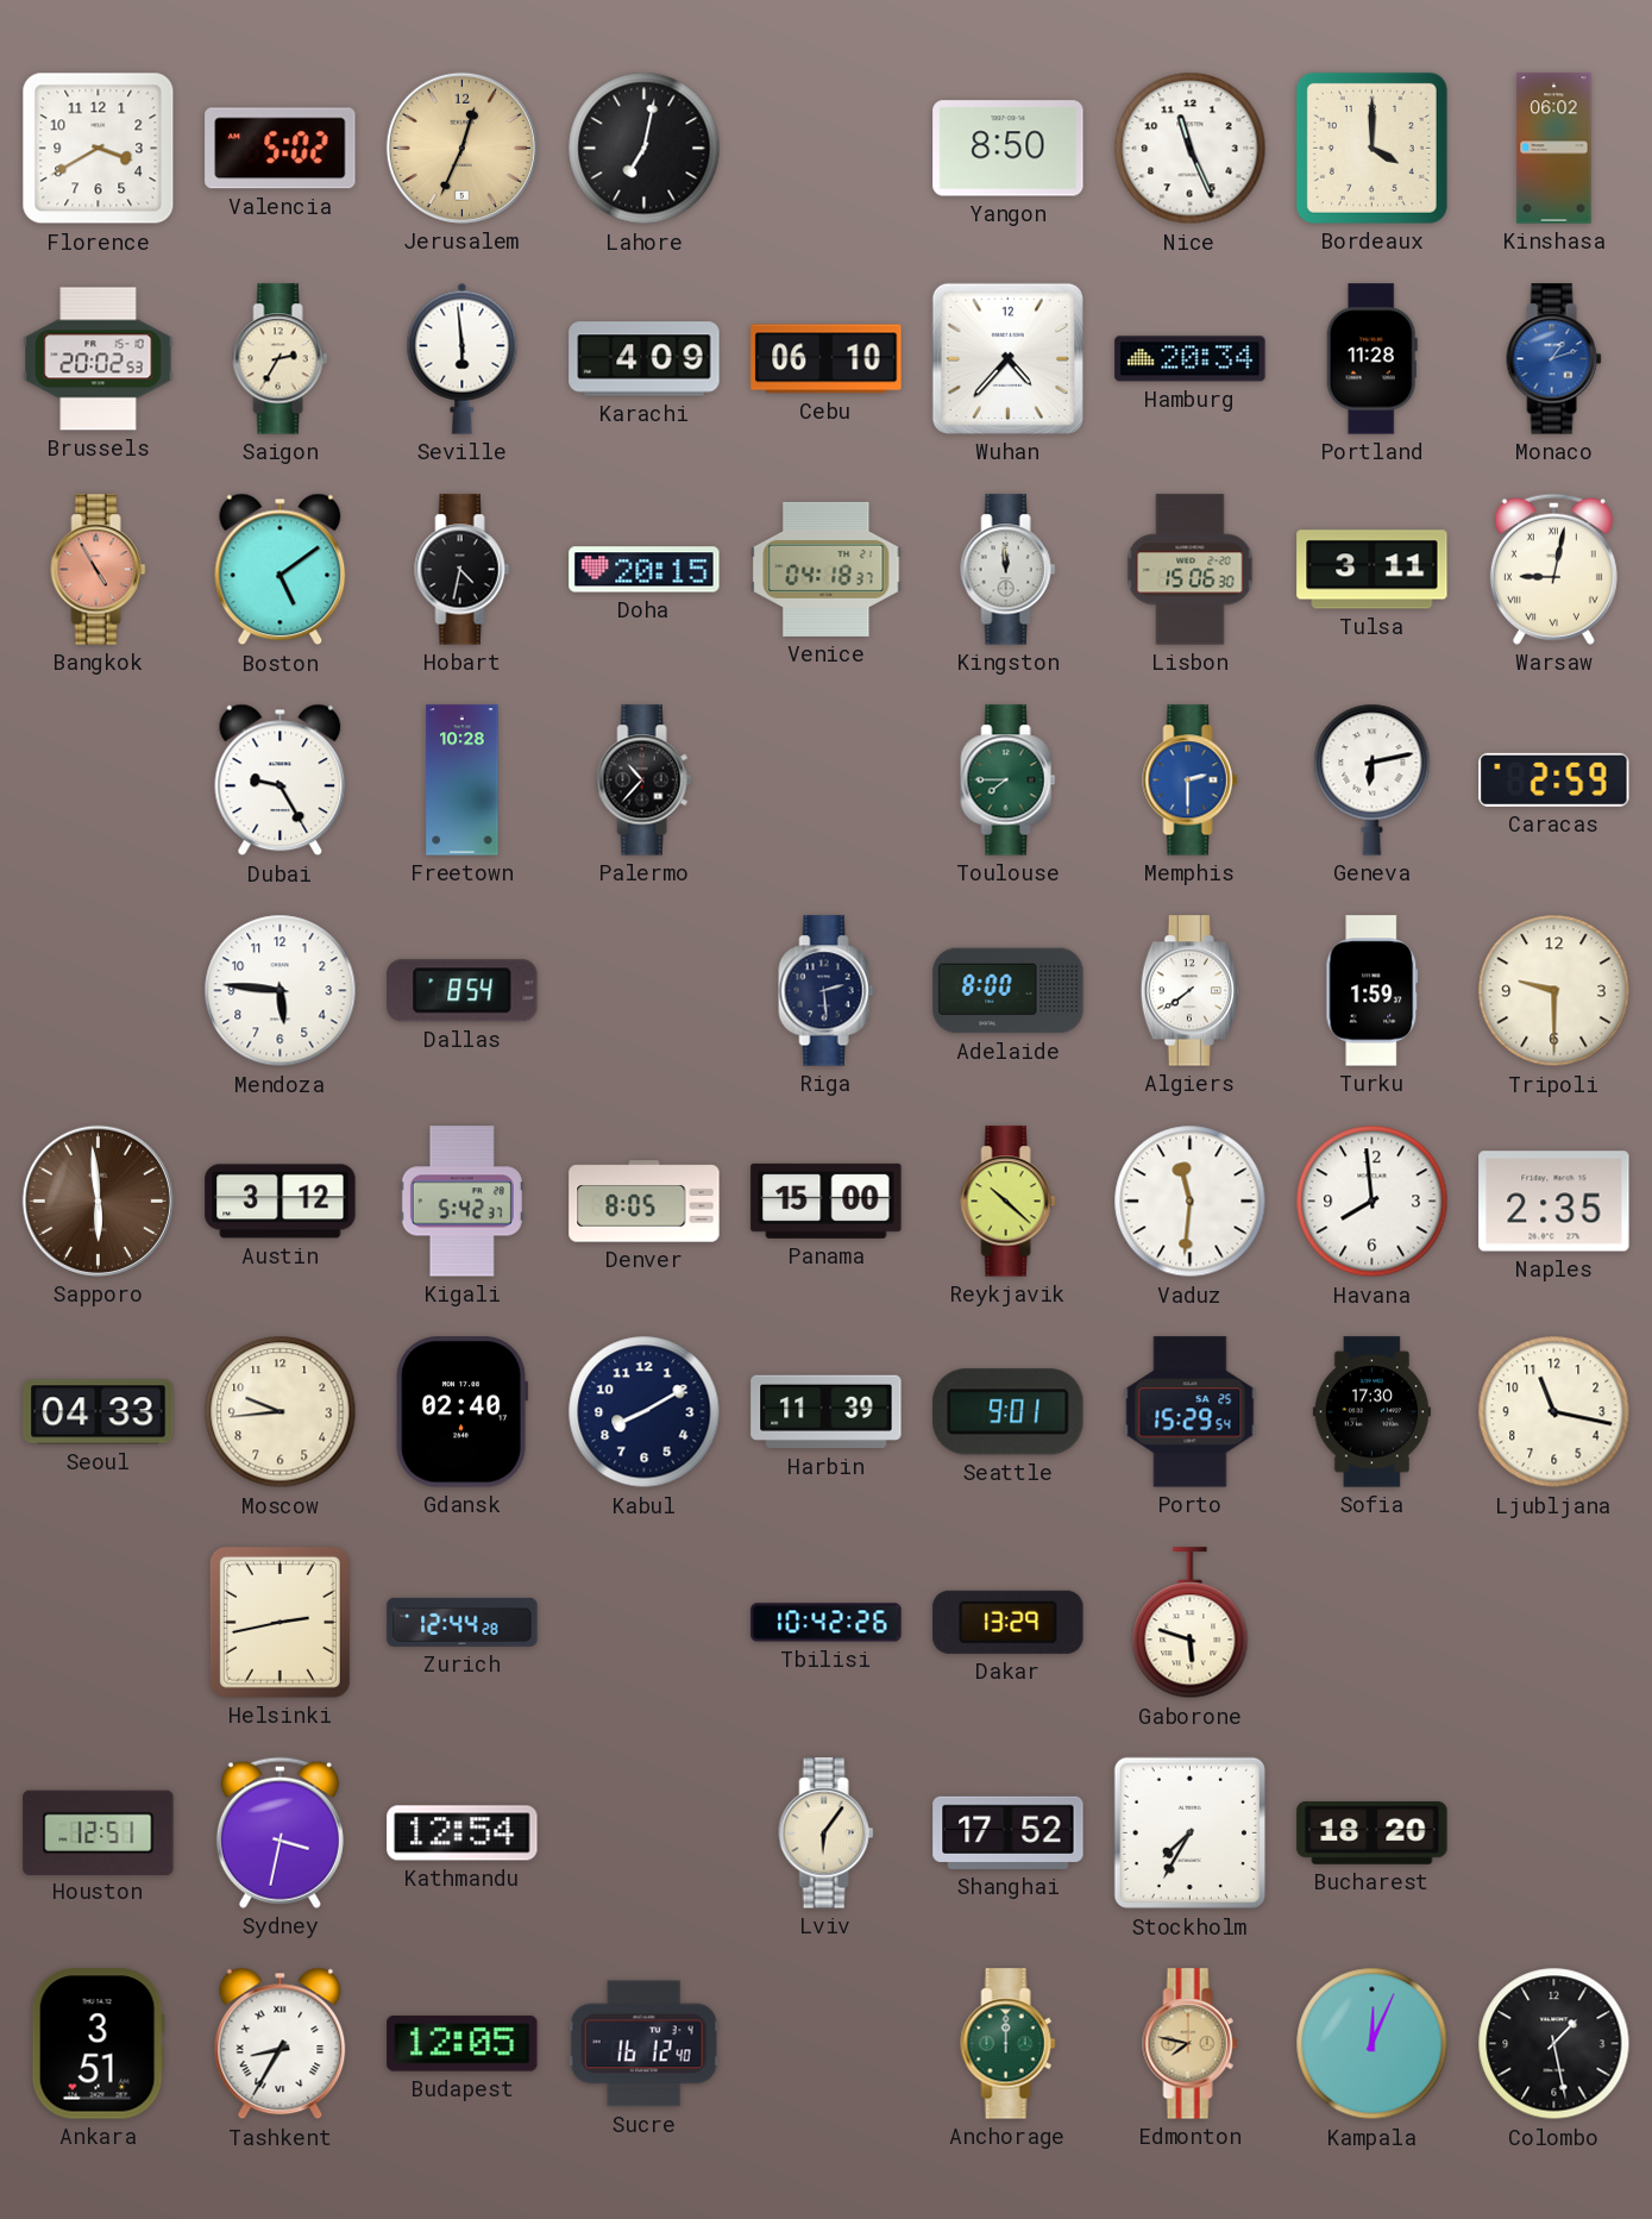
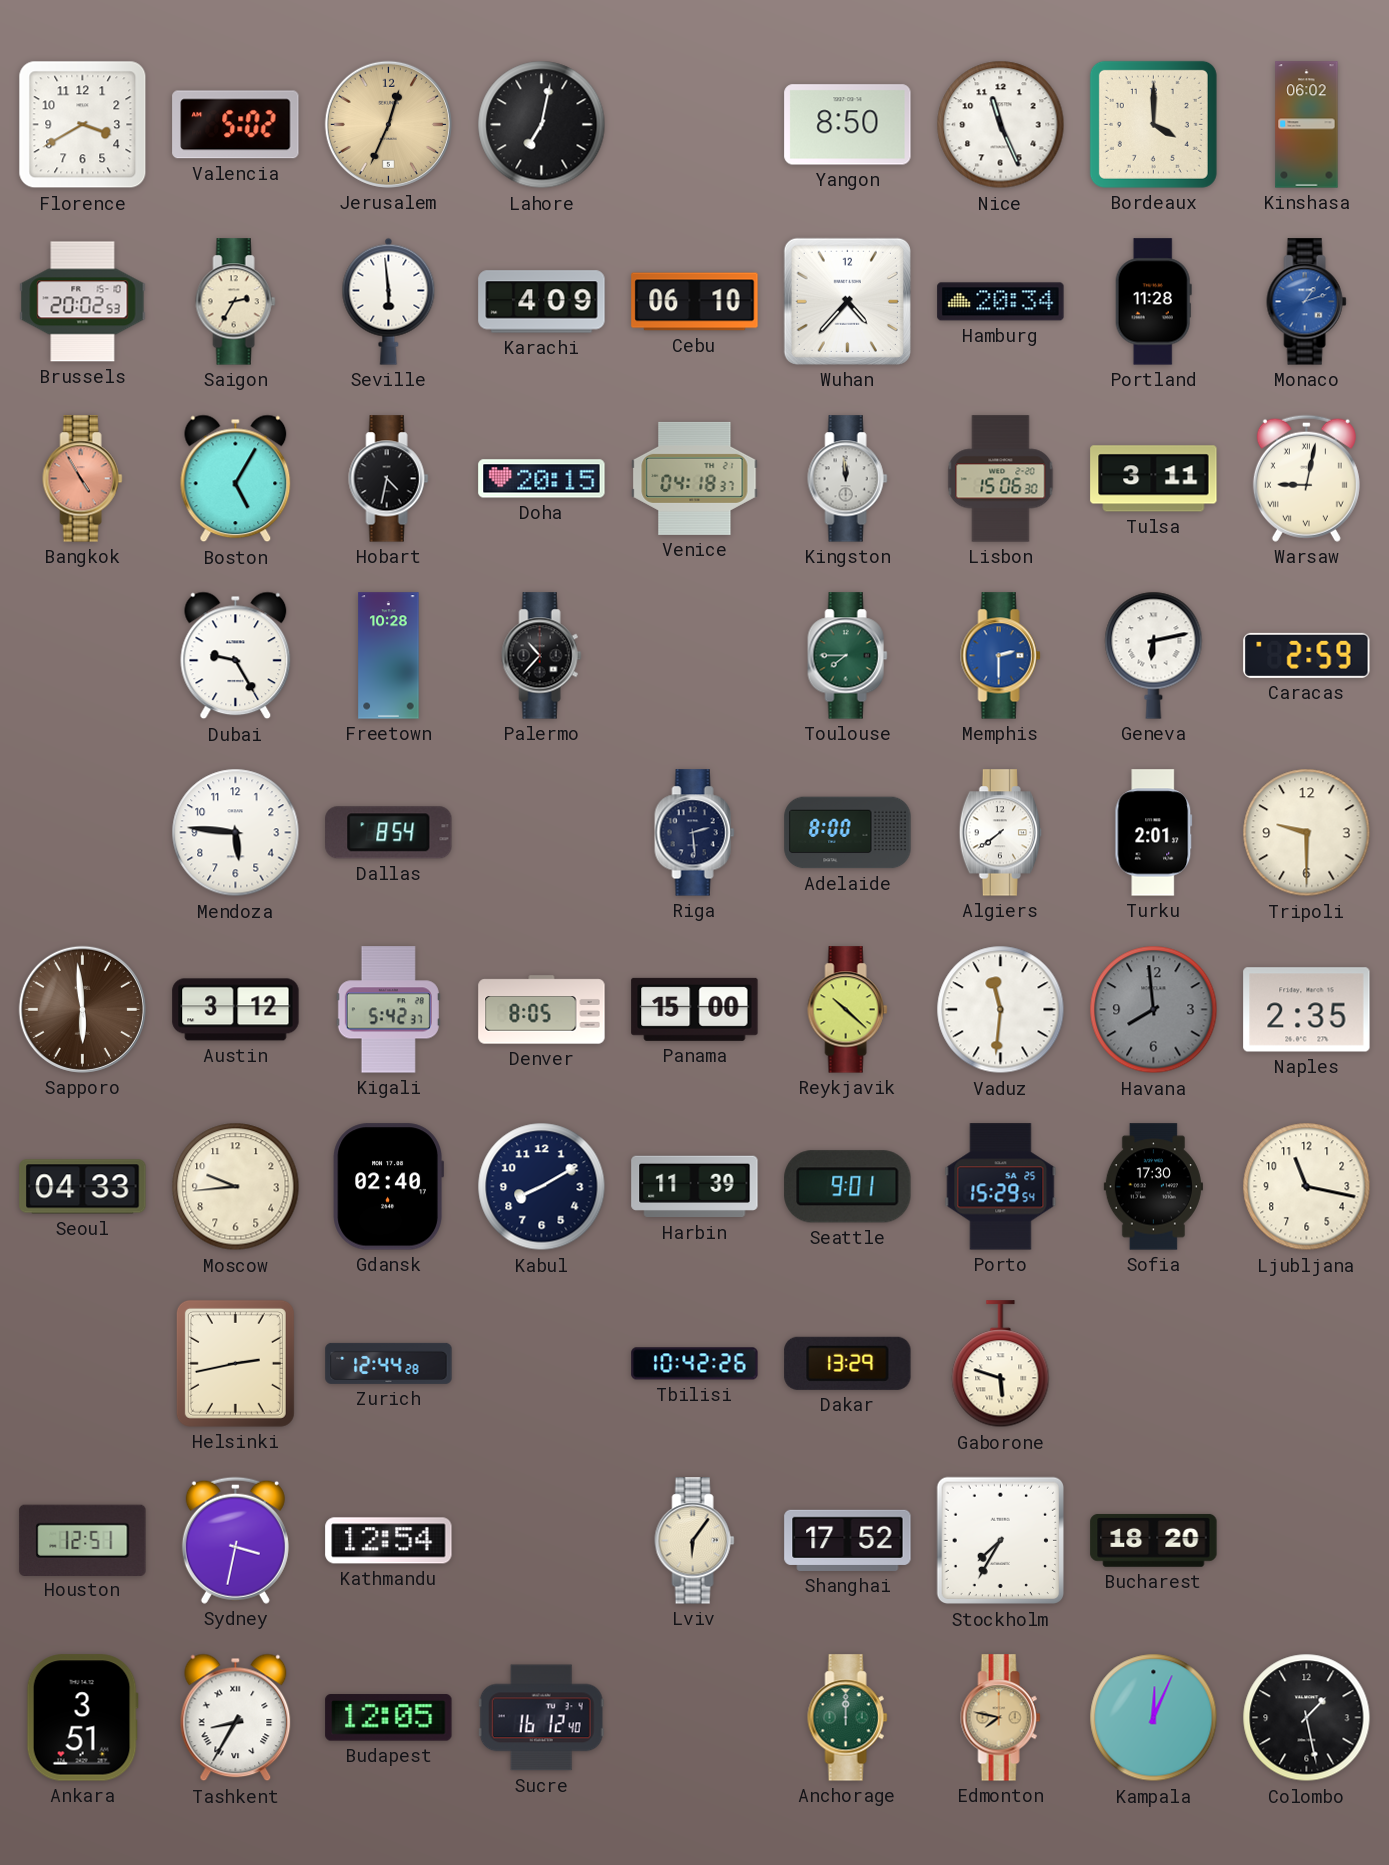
Boston: 5:09 -> 5:05 (236, 479)
Turku: 1:59 -> 2:01 (1154, 833)
Havana dial: white -> grey (1154, 1010)
